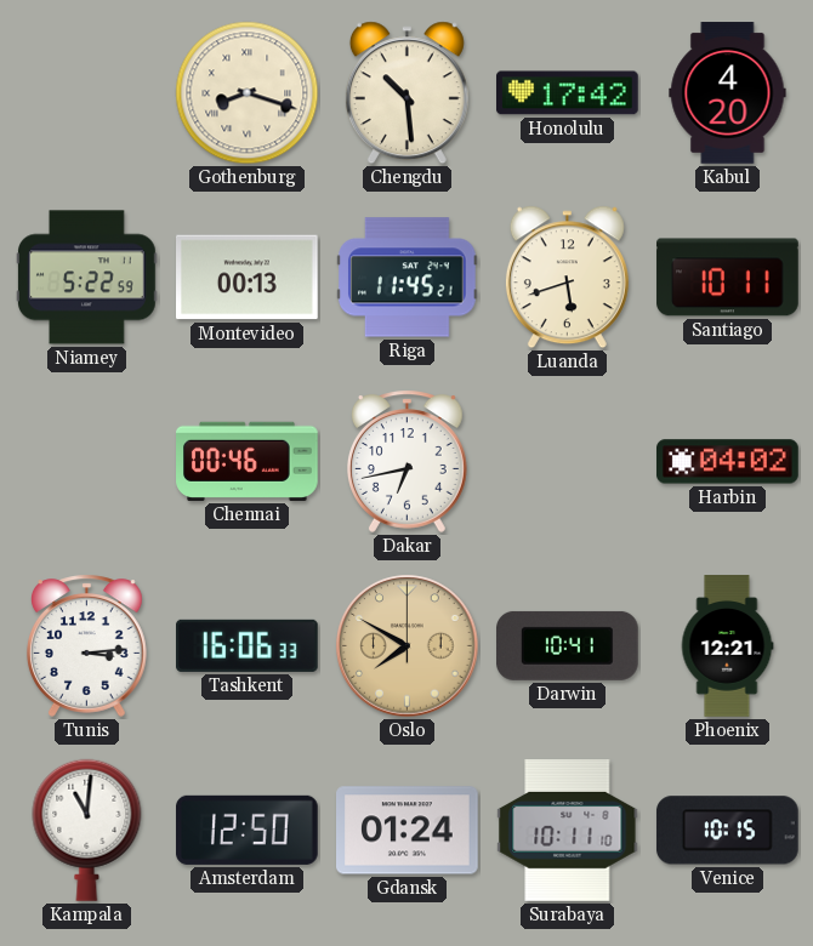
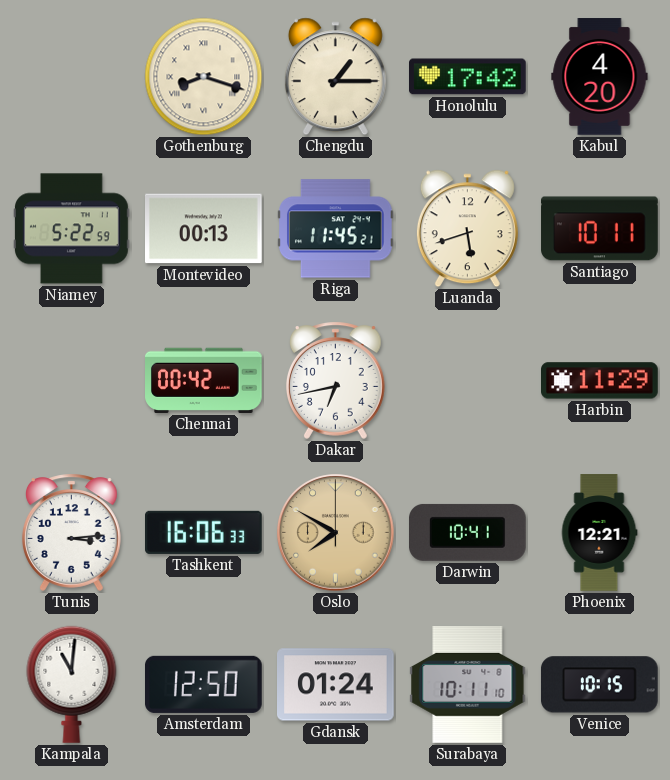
Chengdu: 10:29 -> 1:15 (335, 77)
Chennai: 00:46 -> 00:42 (204, 380)
Harbin: 04:02 -> 11:29 (600, 381)
